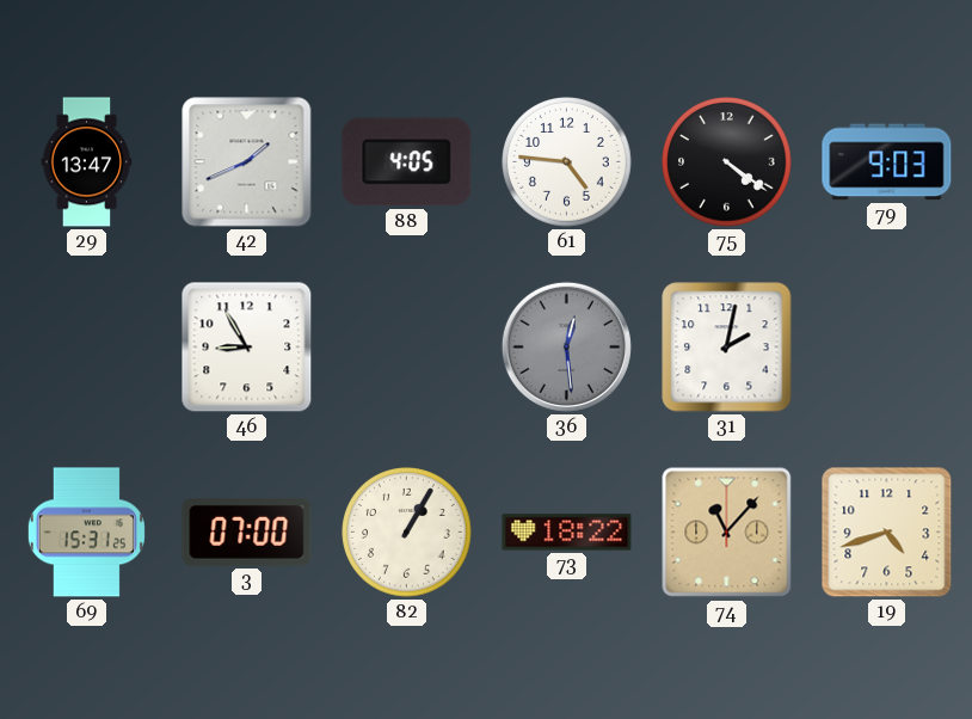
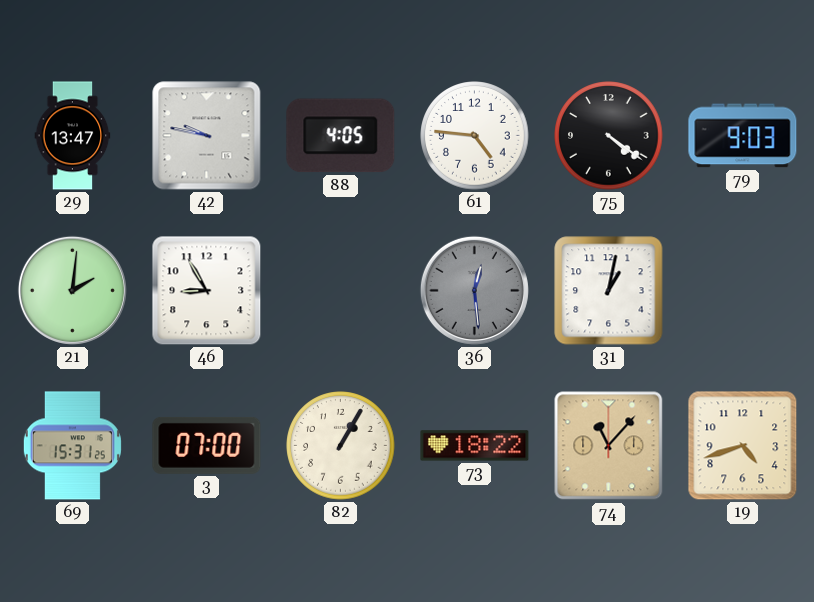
42: 1:41 -> 9:47 (207, 136)
21: none -> 2:01 (72, 290)
31: 2:02 -> 1:02 (609, 291)
